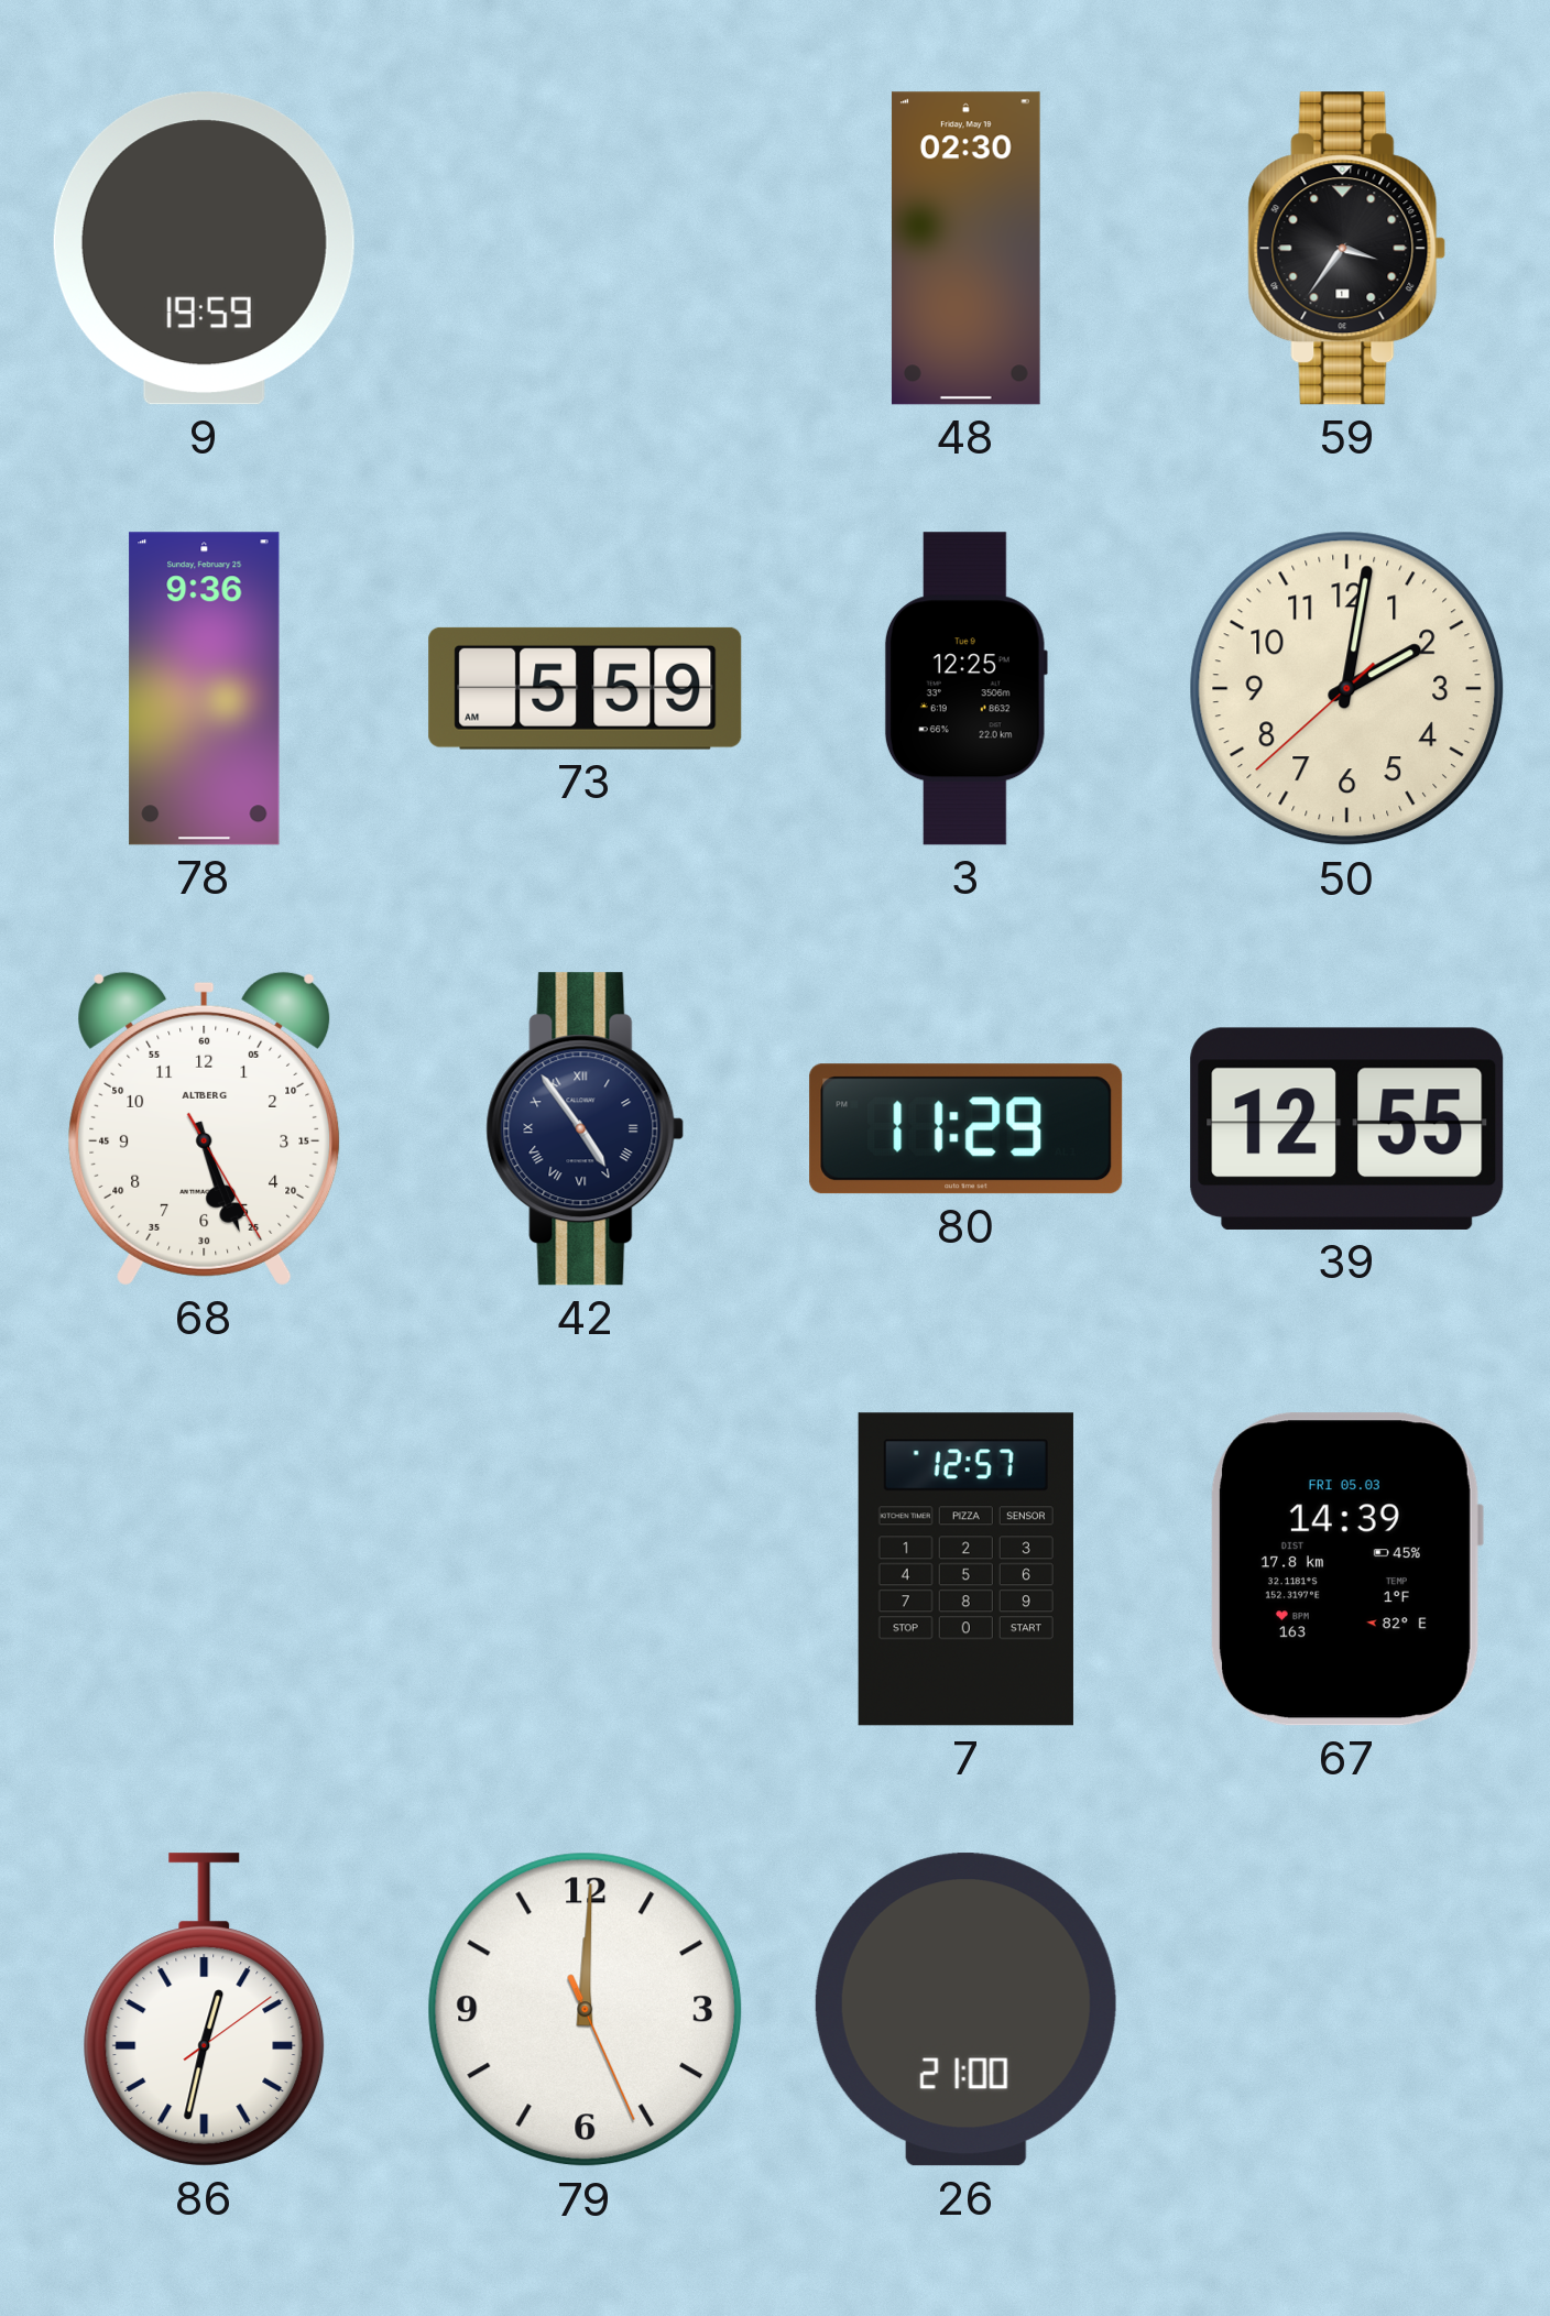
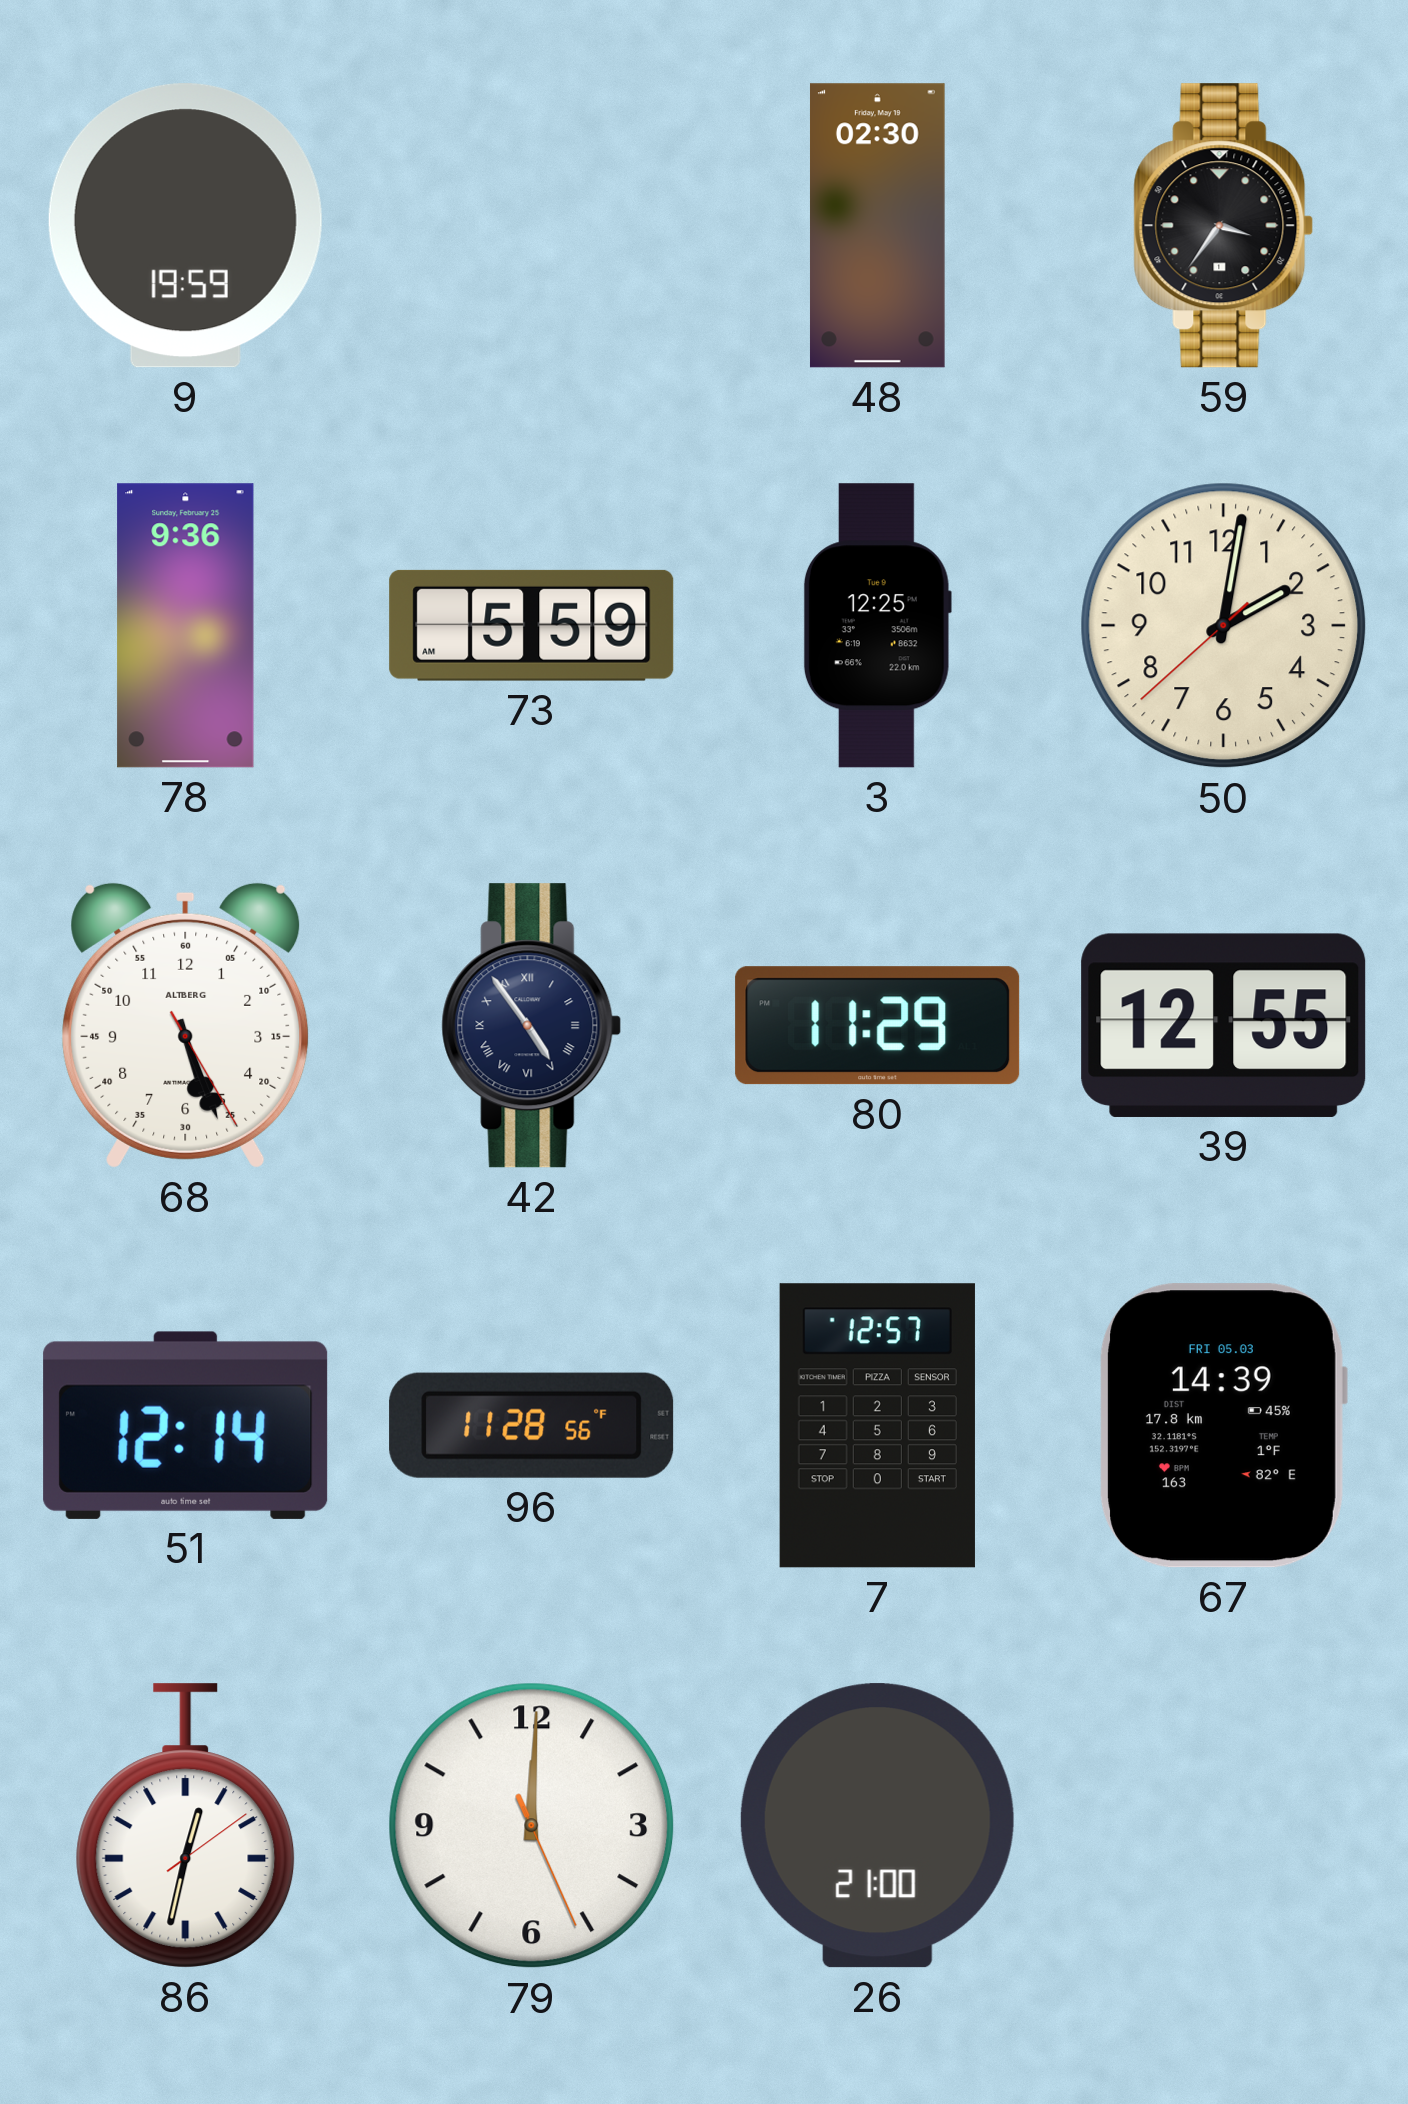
51: none -> 12:14 (186, 1425)
96: none -> 11:28 (532, 1425)
